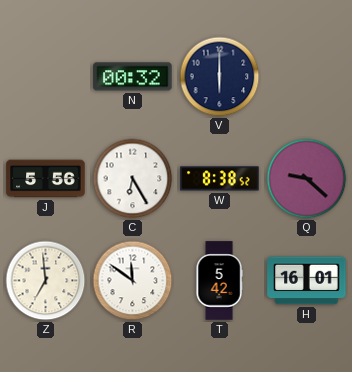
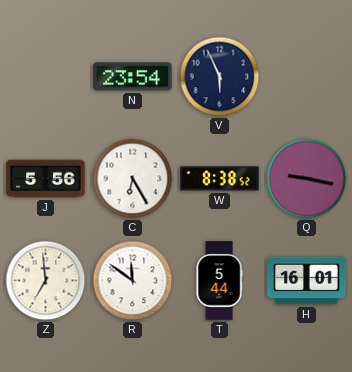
N: 00:32 -> 23:54 (133, 77)
V: 6:00 -> 5:56 (220, 77)
Q: 9:22 -> 9:17 (307, 179)
T: 5:42 -> 5:44 (219, 281)
